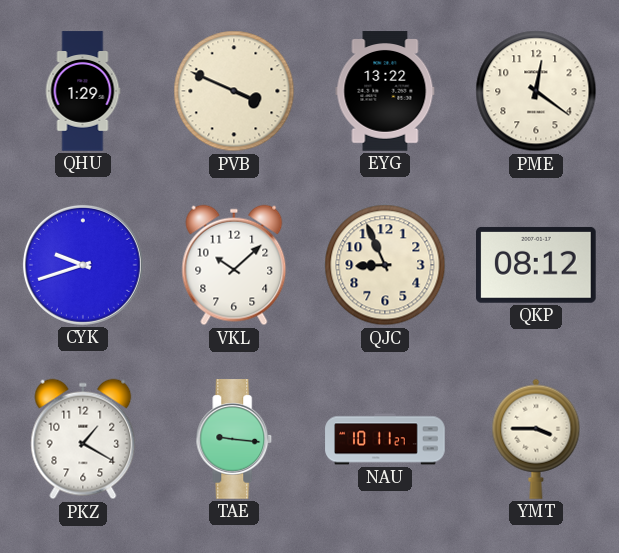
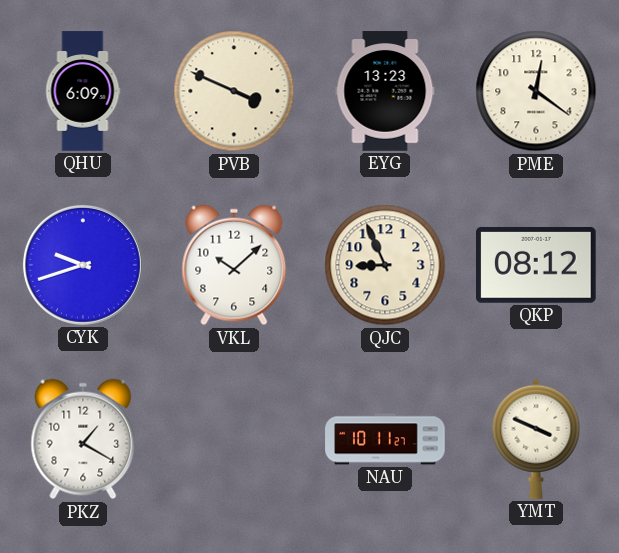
QHU: 1:29 -> 6:09 (83, 91)
EYG: 13:22 -> 13:23 (385, 91)
TAE: 9:16 -> none (234, 439)
YMT: 3:45 -> 3:49 (536, 439)
